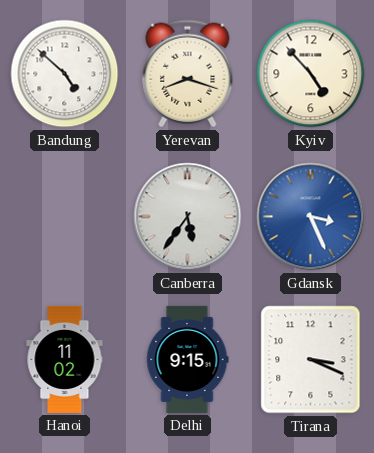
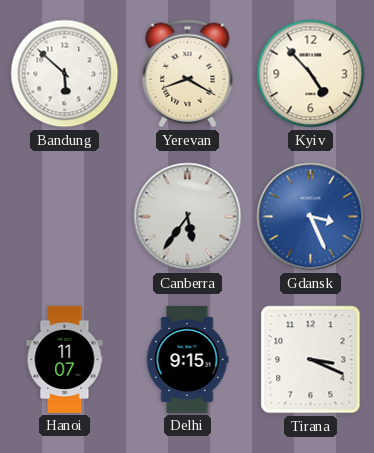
Bandung: 4:52 -> 5:52 (65, 74)
Yerevan: 8:18 -> 8:20 (188, 74)
Hanoi: 11:02 -> 11:07 (65, 359)
